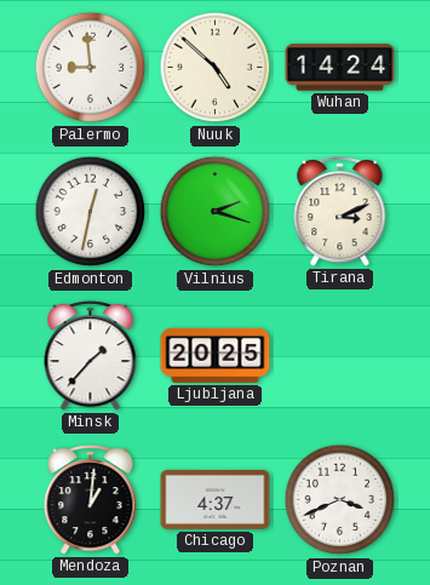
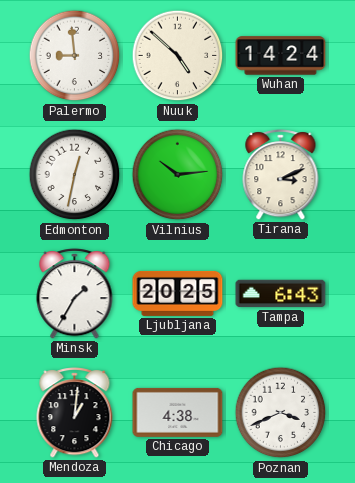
Vilnius: 2:18 -> 10:14 (178, 175)
Minsk: 1:37 -> 1:35 (75, 294)
Tampa: none -> 6:43 (281, 294)
Chicago: 4:37 -> 4:38 (178, 412)
